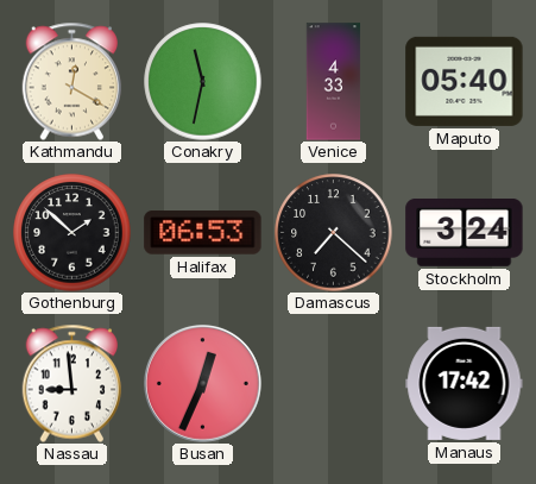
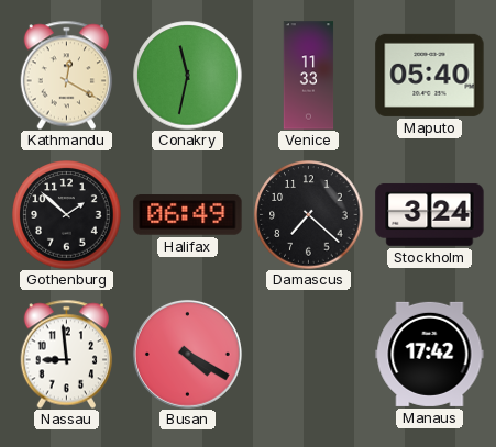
Venice: 4:33 -> 11:33 (309, 76)
Halifax: 06:53 -> 06:49 (188, 215)
Busan: 12:34 -> 4:20 (187, 354)
